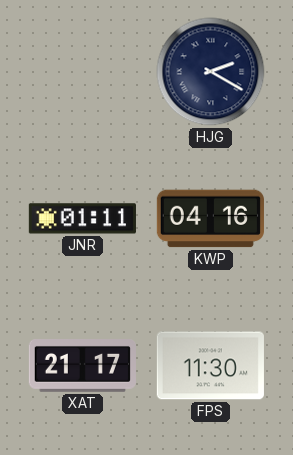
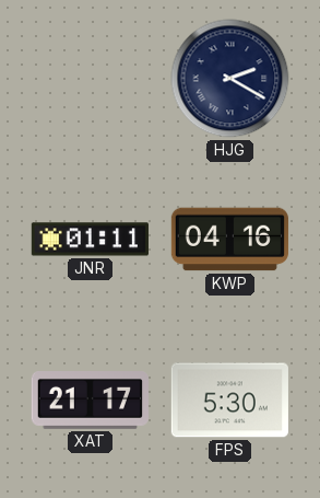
FPS: 11:30 -> 5:30 (229, 401)
